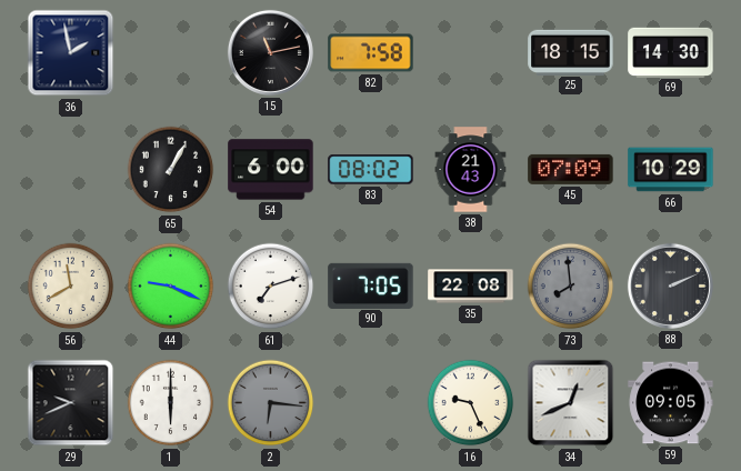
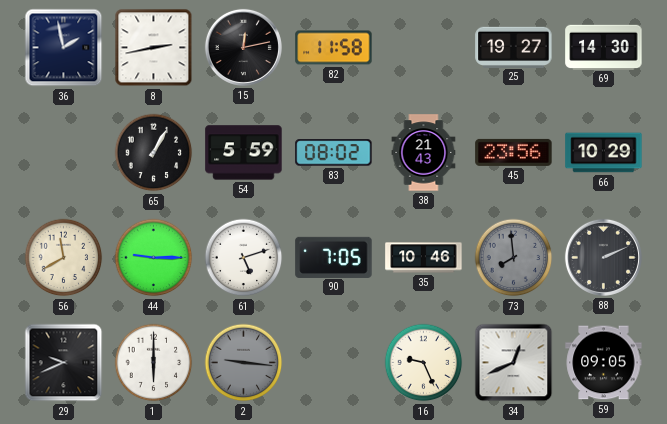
8: none -> 2:43 (154, 48)
15: 11:13 -> 12:13 (243, 47)
82: 7:58 -> 11:58 (334, 48)
25: 18:15 -> 19:27 (514, 47)
54: 6:00 -> 5:59 (244, 153)
45: 07:09 -> 23:56 (514, 152)
44: 9:19 -> 9:15 (154, 258)
61: 7:12 -> 5:12 (244, 258)
35: 22:08 -> 10:46 (424, 258)
2: 6:16 -> 9:16 (244, 363)
